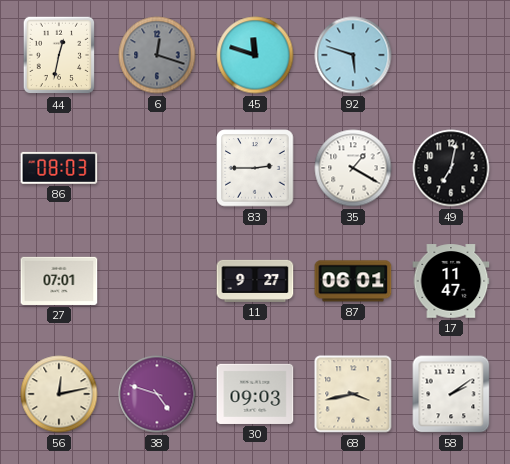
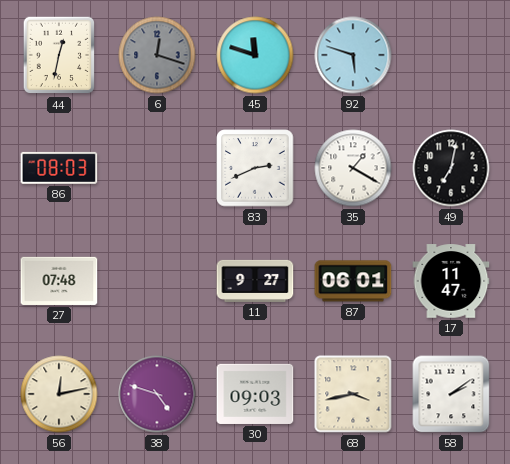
83: 2:45 -> 2:41 (255, 168)
27: 07:01 -> 07:48 (59, 281)
